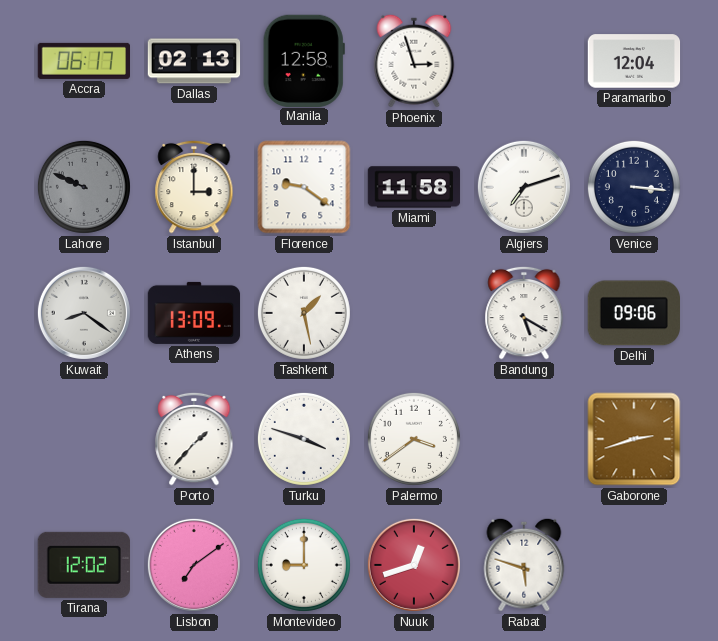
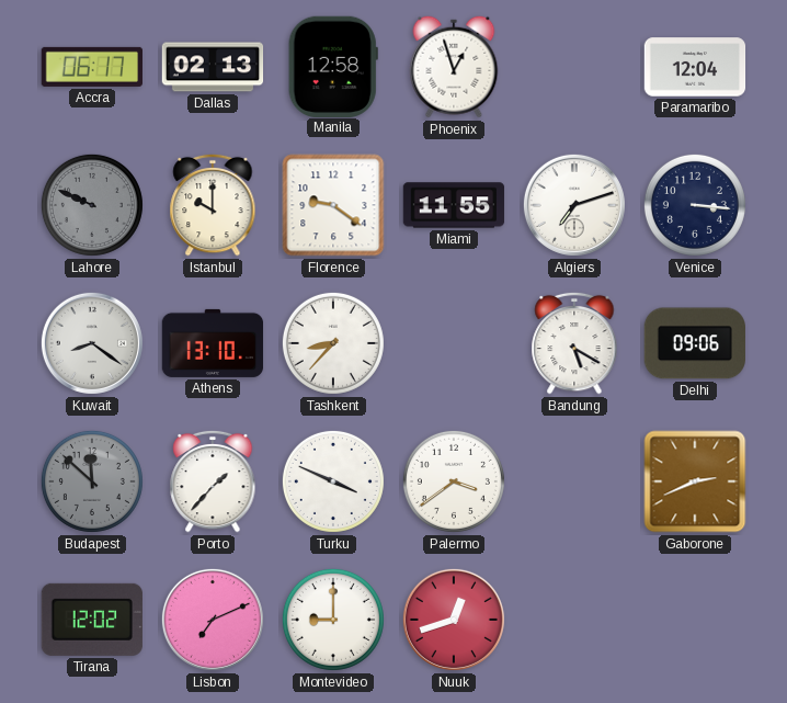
Phoenix: 2:57 -> 12:57 (454, 67)
Istanbul: 3:00 -> 10:00 (213, 205)
Miami: 11:58 -> 11:55 (454, 205)
Athens: 13:09 -> 13:10 (213, 343)
Tashkent: 1:28 -> 8:37 (333, 343)
Budapest: none -> 11:52 (92, 481)
Turku: 3:48 -> 3:49 (333, 481)
Gaborone: 2:42 -> 2:41 (695, 481)
Lisbon: 7:09 -> 7:11 (213, 620)
Rabat: 5:48 -> none (524, 565)
